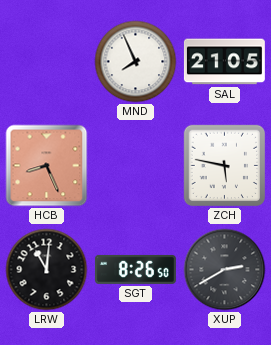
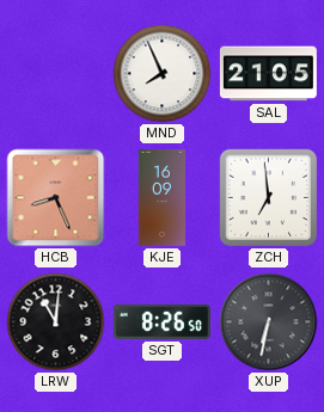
KJE: none -> 16:09 (161, 197)
ZCH: 5:47 -> 6:59 (269, 198)
XUP: 2:40 -> 6:32 (269, 322)
